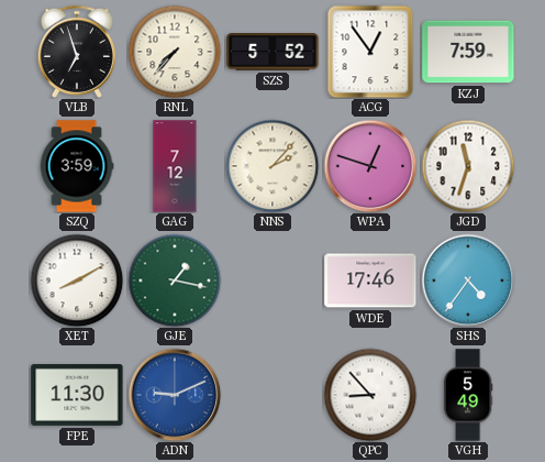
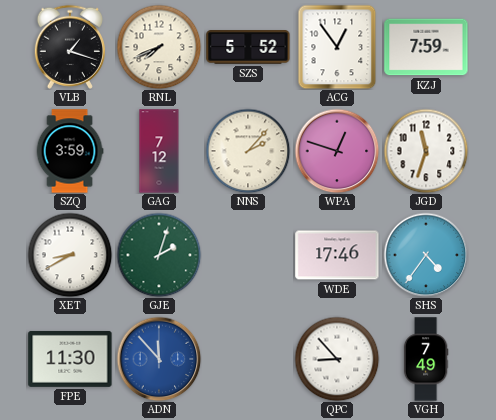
VLB: 6:57 -> 1:18 (70, 47)
RNL: 7:37 -> 7:41 (159, 47)
XET: 8:10 -> 8:40 (70, 255)
GJE: 1:17 -> 2:03 (159, 255)
ADN: 9:11 -> 11:53 (159, 359)
VGH: 5:49 -> 7:49 (426, 359)
